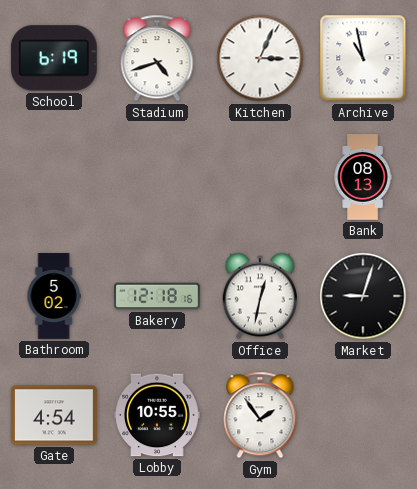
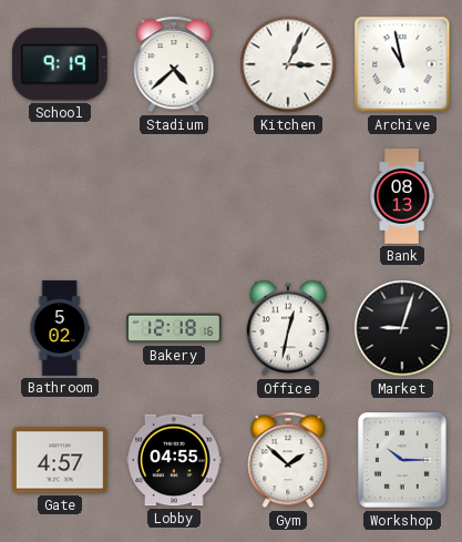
School: 6:19 -> 9:19 (60, 64)
Stadium: 4:42 -> 4:38 (174, 64)
Gate: 4:54 -> 4:57 (61, 460)
Lobby: 10:55 -> 04:55 (175, 460)
Gym: 1:54 -> 1:52 (288, 460)
Workshop: none -> 10:15 (402, 460)
